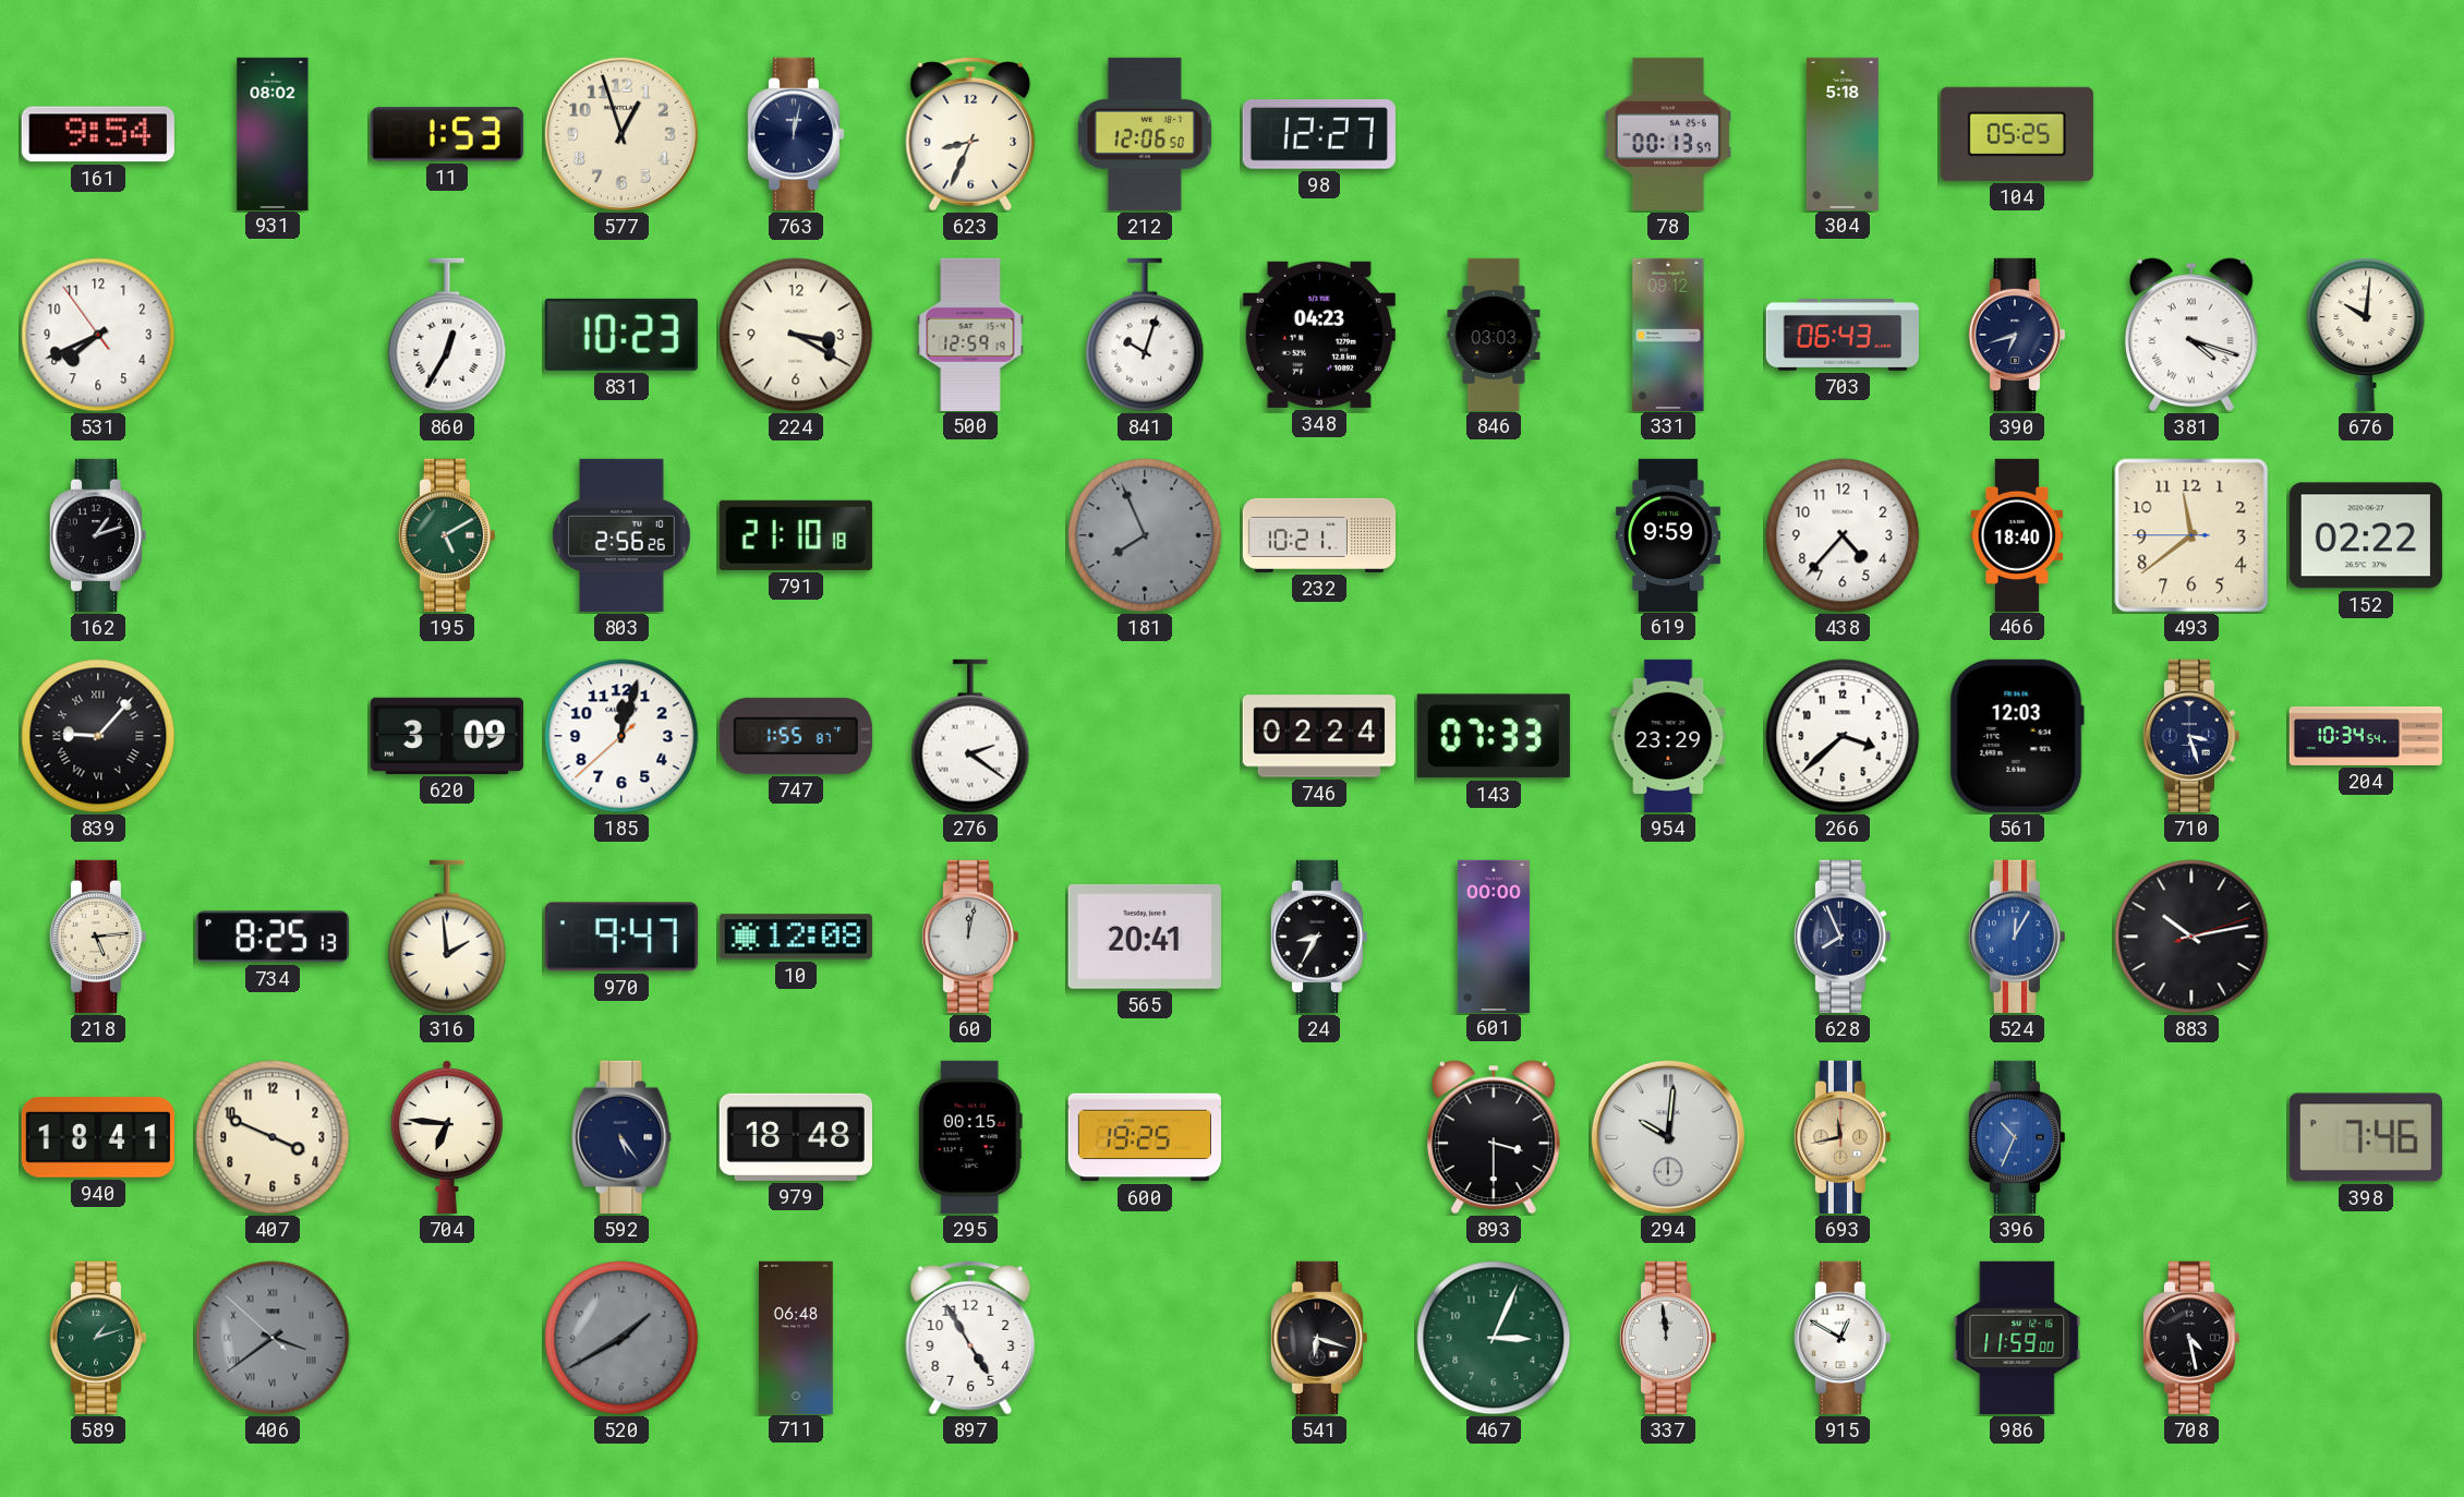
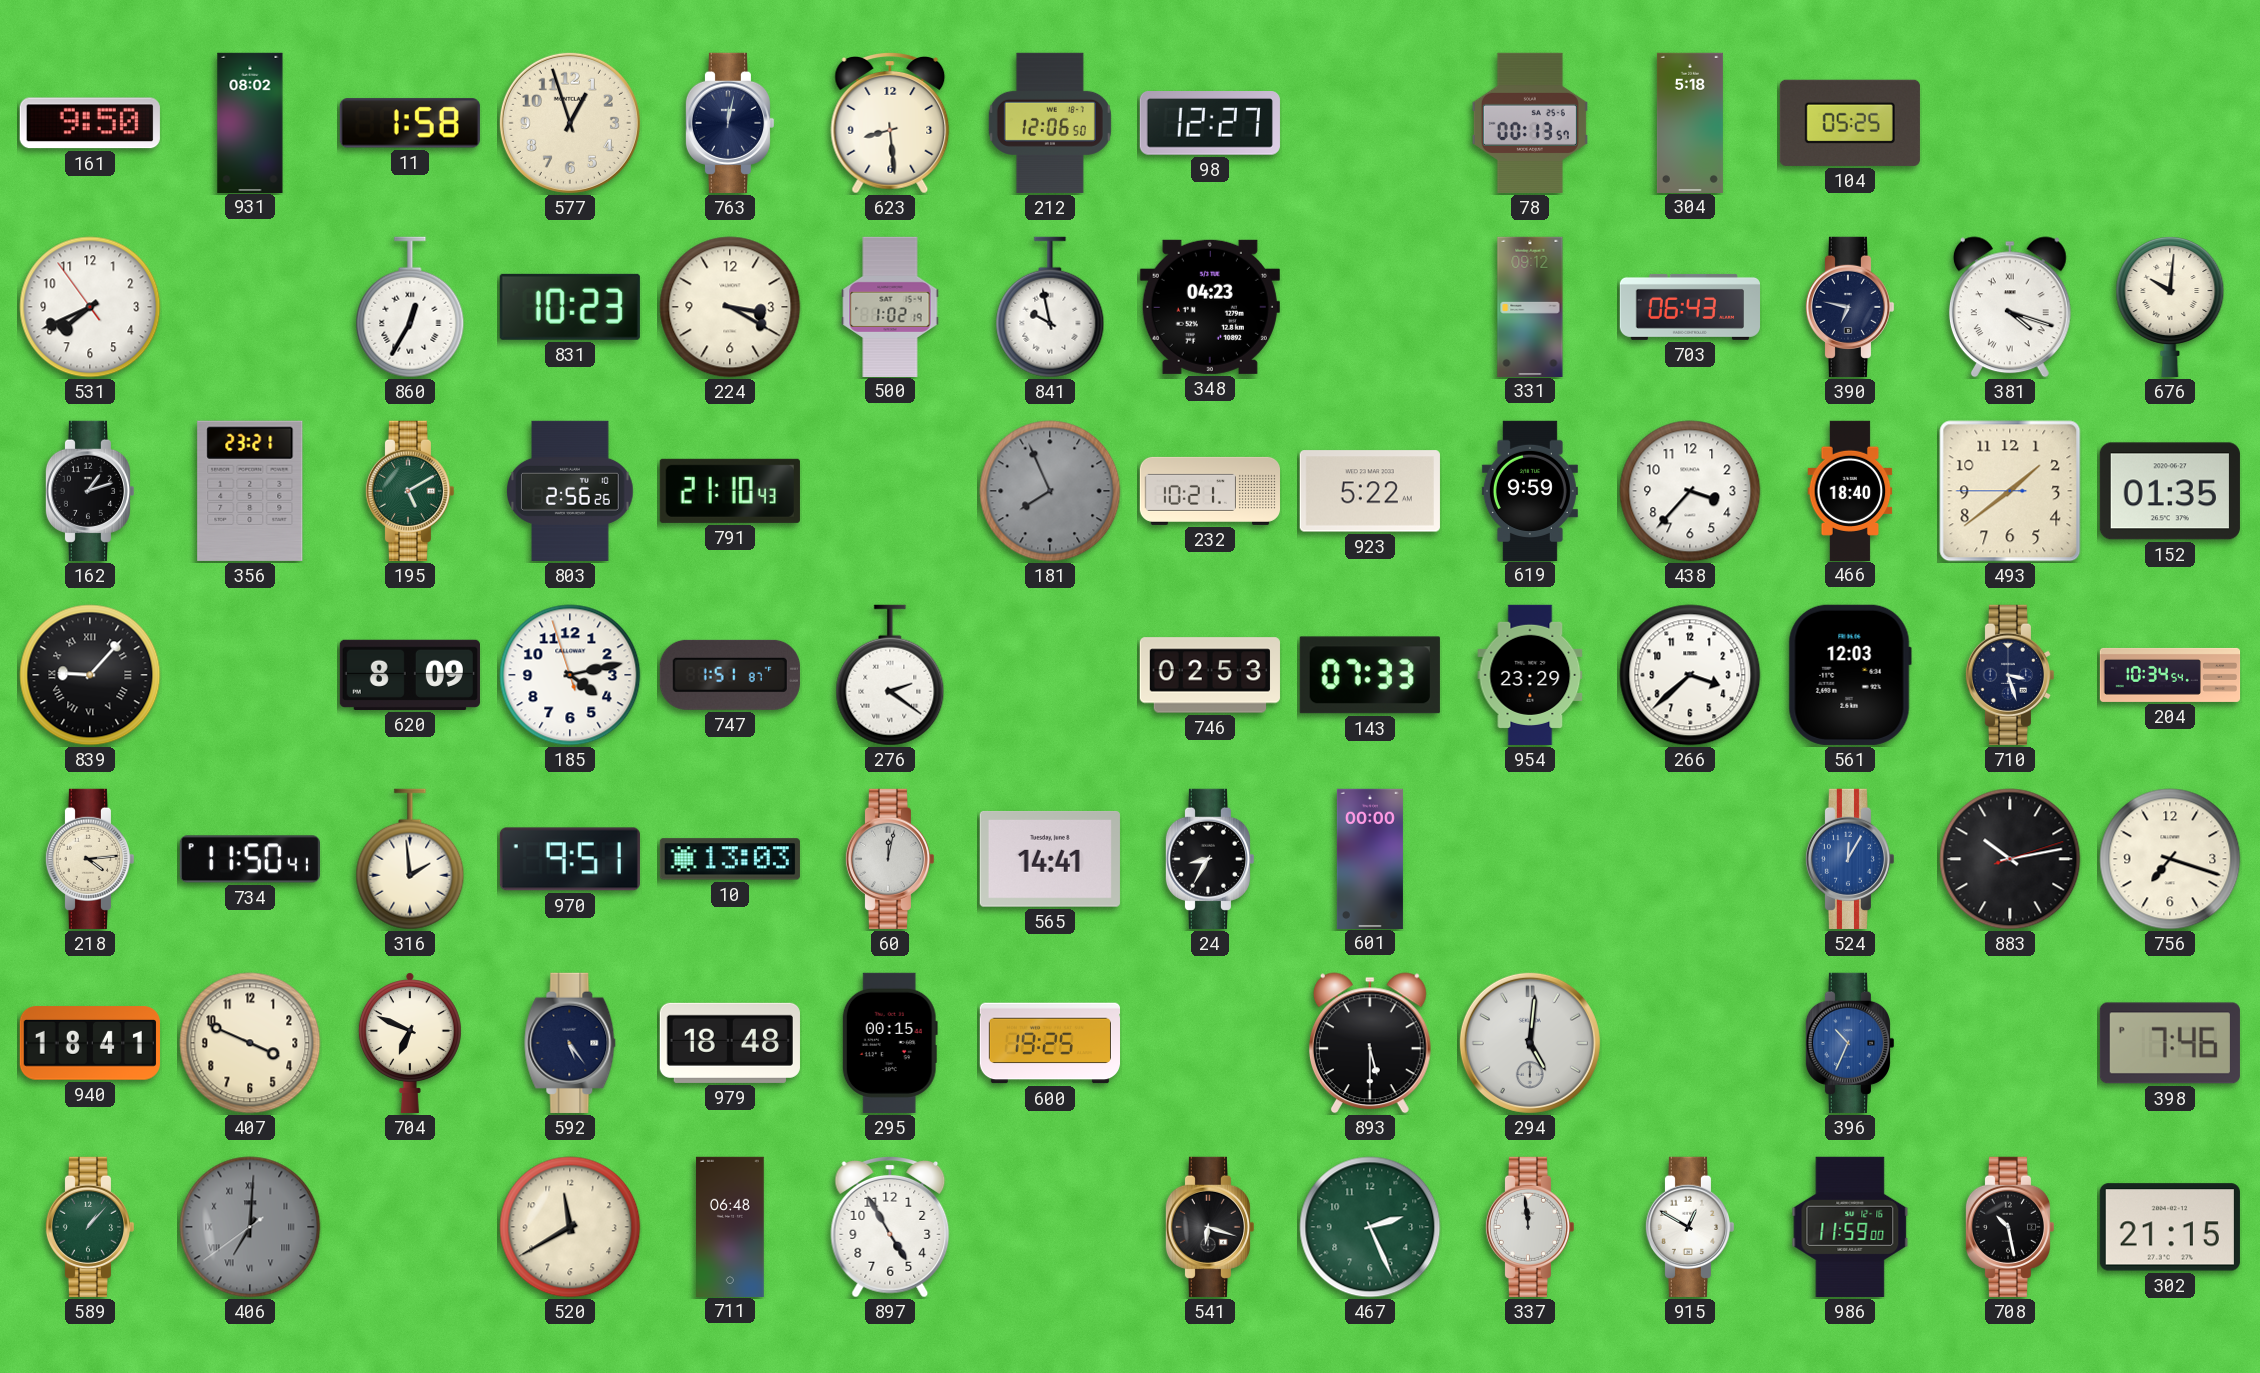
161: 9:54 -> 9:50 (90, 123)
11: 1:53 -> 1:58 (410, 123)
623: 8:34 -> 8:29 (890, 124)
500: 12:59 -> 1:02 (890, 306)
841: 10:03 -> 9:58 (1050, 307)
846: 03:03 -> none (1494, 334)
390: 6:42 -> 6:47 (1849, 307)
356: none -> 23:21 (250, 491)
791: 21:10:18 -> 21:10:43 (730, 491)
923: none -> 5:22 (1370, 491)
438: 4:37 -> 3:37 (1690, 491)
493: 11:38 -> 1:38 (2010, 491)
152: 02:22 -> 01:35 (2170, 491)
620: 3:09 -> 8:09 (410, 675)
185: 12:02 -> 4:12 (570, 675)
747: 1:55 -> 1:51 (730, 675)
746: 02:24 -> 02:53 (1210, 675)
218: 5:14 -> 4:14 (89, 859)
734: 8:25 -> 11:50 (250, 859)
970: 9:47 -> 9:51 (570, 859)
10: 12:08 -> 13:03 (730, 859)
565: 20:41 -> 14:41 (1050, 859)
628: 7:56 -> none (1841, 937)
756: none -> 7:18 (2170, 859)
704: 6:46 -> 6:49 (410, 1043)
893: 3:30 -> 5:30 (1370, 1043)
294: 10:01 -> 5:01 (1530, 1043)
693: 11:43 -> none (1841, 1137)
589: 1:12 -> 1:07 (89, 1227)
406: 3:38 -> 7:00 (250, 1227)
520: 1:40 -> 11:40 (570, 1227)
520 dial: grey -> cream (570, 1227)
467: 3:04 -> 2:26 (1370, 1227)
708: 4:28 -> 10:28 (2009, 1227)
302: none -> 21:15 (2170, 1227)
